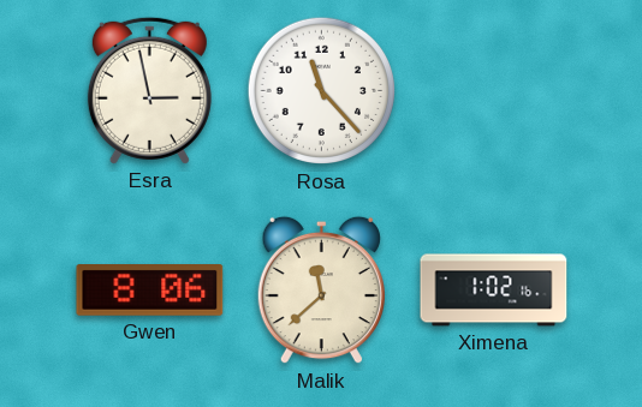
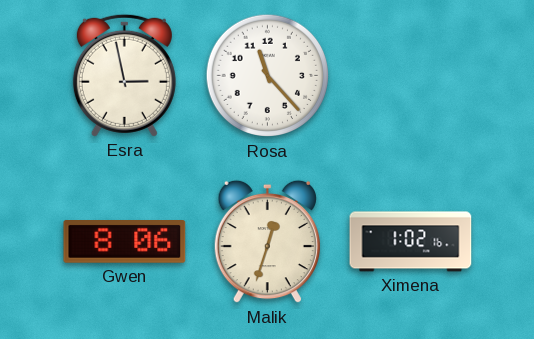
Malik: 11:38 -> 12:33 (267, 242)
